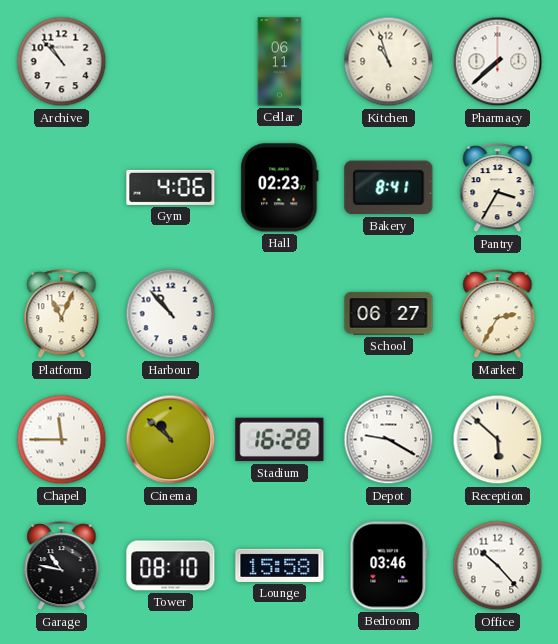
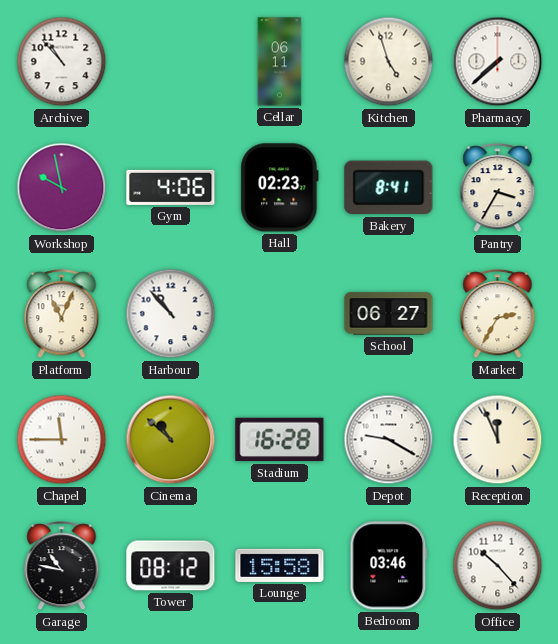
Kitchen: 10:57 -> 4:57 (389, 62)
Workshop: none -> 9:58 (62, 188)
Reception: 5:52 -> 11:56 (498, 440)
Tower: 08:10 -> 08:12 (171, 566)
